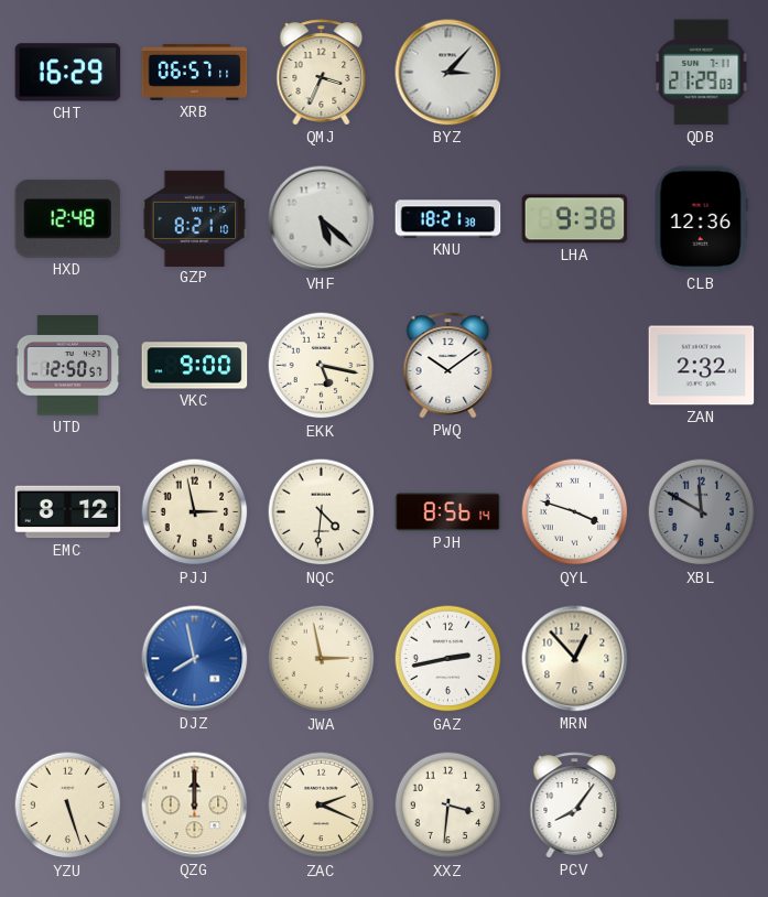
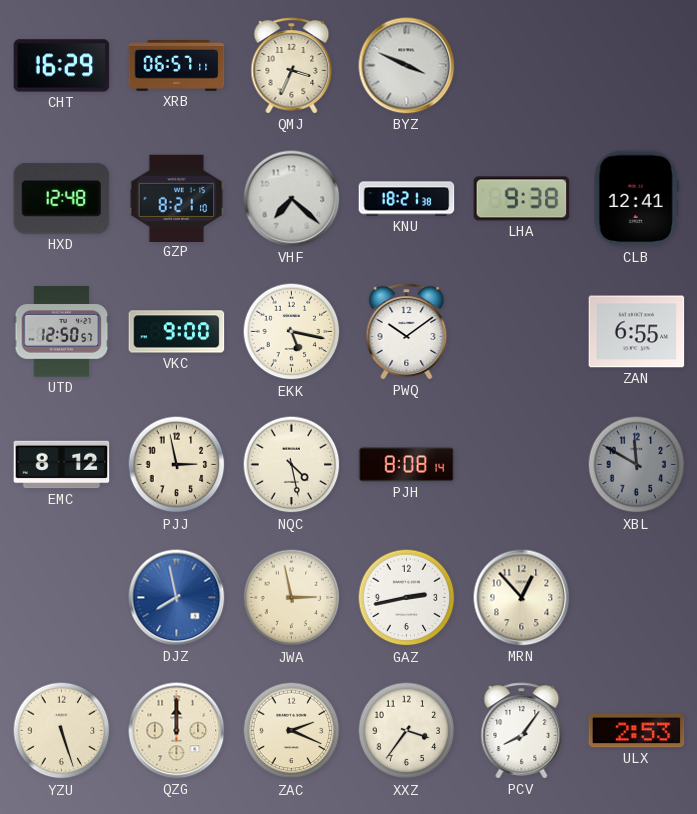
BYZ: 3:07 -> 3:49 (407, 66)
QDB: 21:29 -> none (702, 73)
VHF: 5:22 -> 7:22 (292, 199)
CLB: 12:36 -> 12:41 (636, 199)
ZAN: 2:32 -> 6:55 (637, 332)
NQC: 4:31 -> 4:28 (292, 465)
PJH: 8:56 -> 8:08 (407, 465)
QYL: 3:48 -> none (575, 512)
XXZ: 3:31 -> 3:36 (407, 731)
ULX: none -> 2:53 (637, 731)
